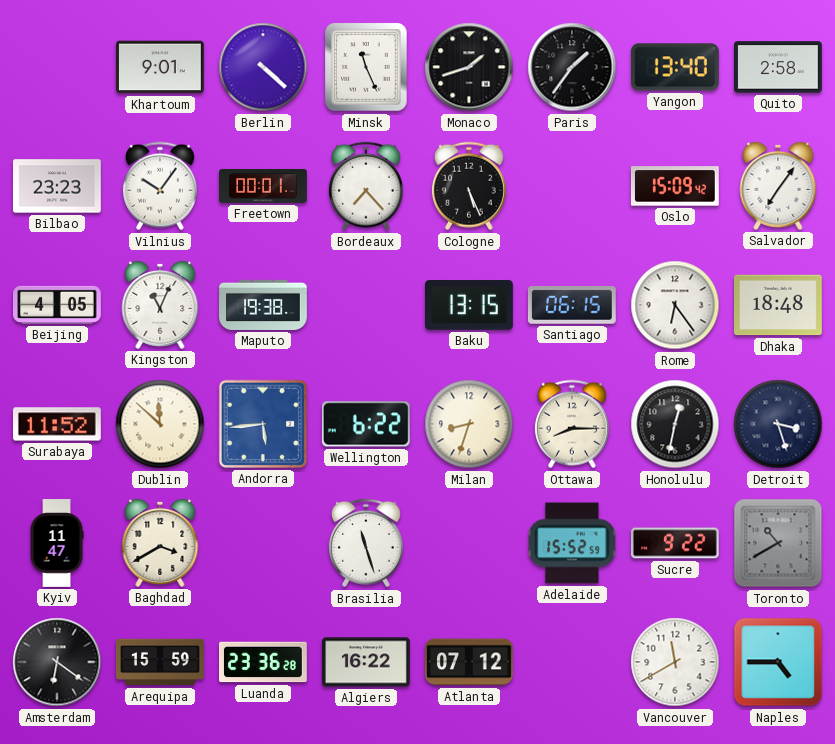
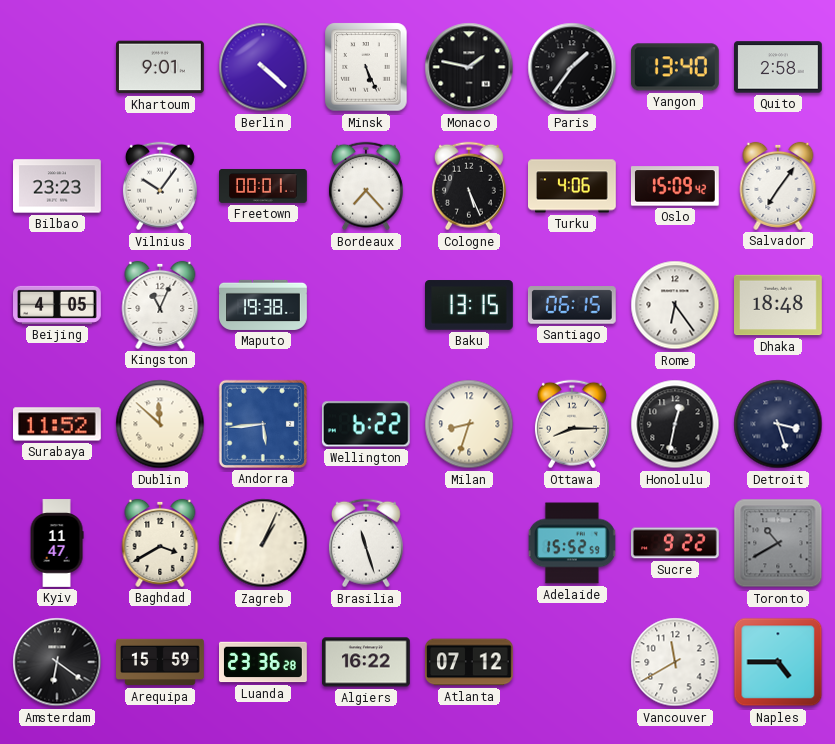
Minsk: 11:26 -> 5:26 (366, 67)
Monaco: 1:42 -> 1:47 (469, 67)
Turku: none -> 4:06 (573, 186)
Zagreb: none -> 1:04 (263, 543)
